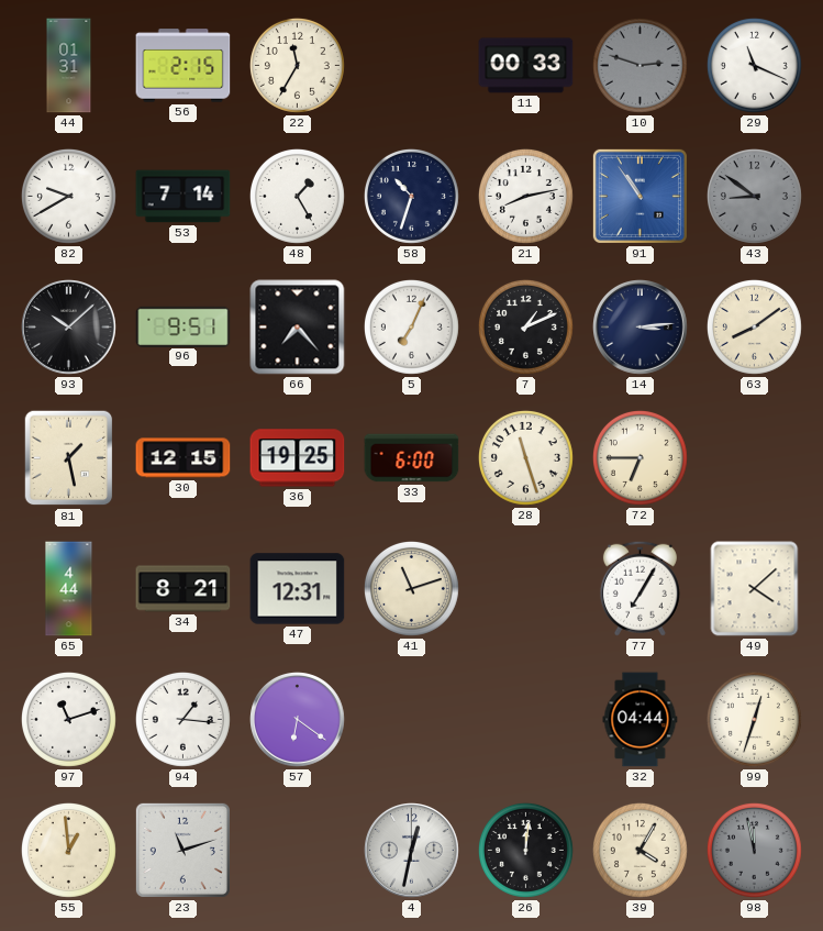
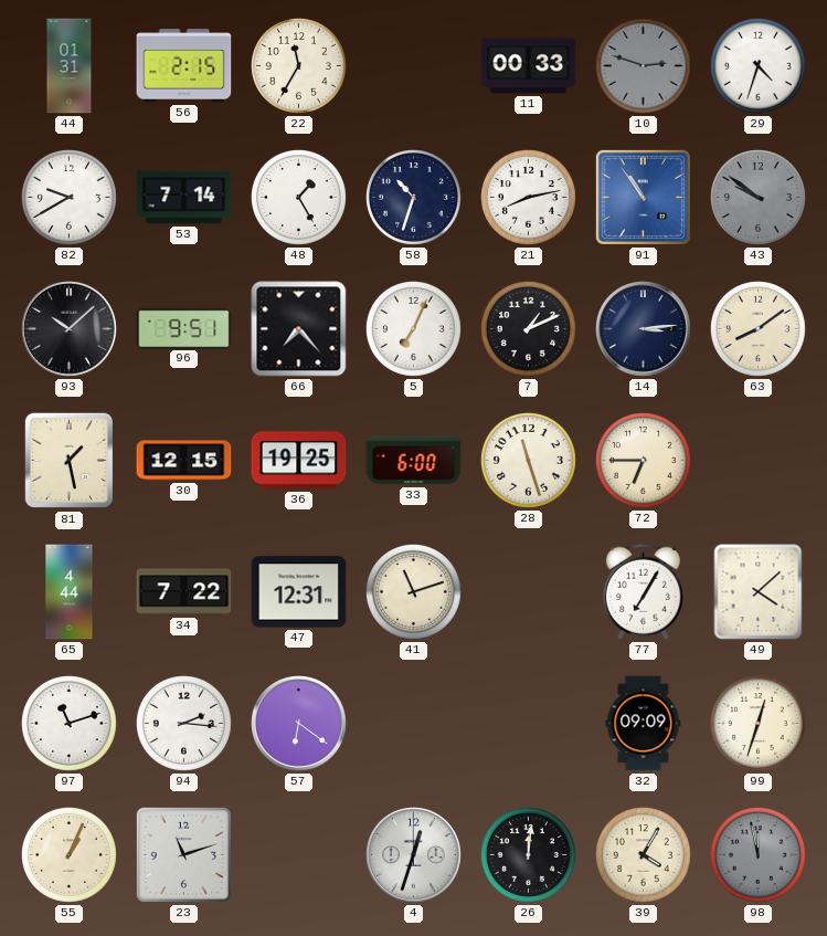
29: 11:19 -> 4:33 (757, 65)
43: 8:51 -> 9:51 (757, 197)
34: 8:21 -> 7:22 (184, 592)
94: 1:16 -> 2:16 (183, 723)
32: 04:44 -> 09:09 (644, 724)
55: 12:59 -> 1:04 (68, 854)
4: 12:32 -> 12:33 (414, 855)
